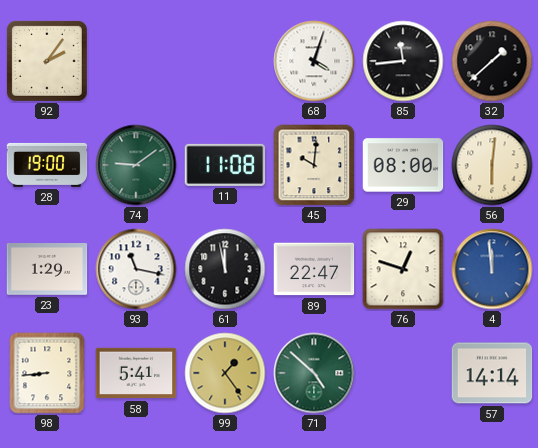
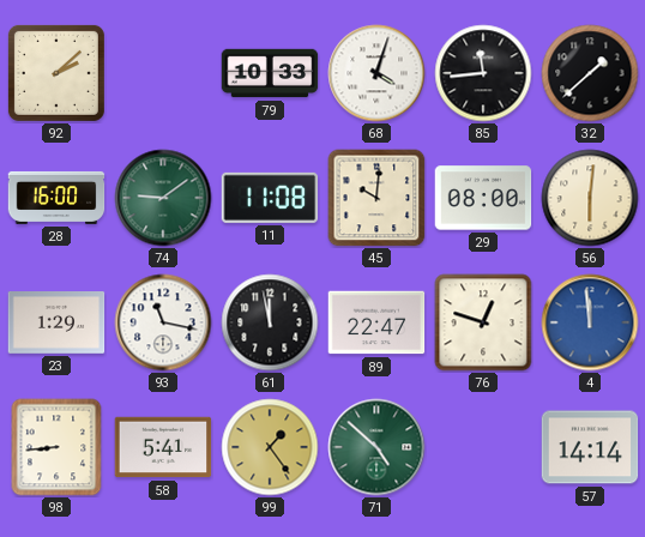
92: 2:06 -> 2:08 (56, 73)
79: none -> 10:33 (270, 73)
28: 19:00 -> 16:00 (56, 198)
